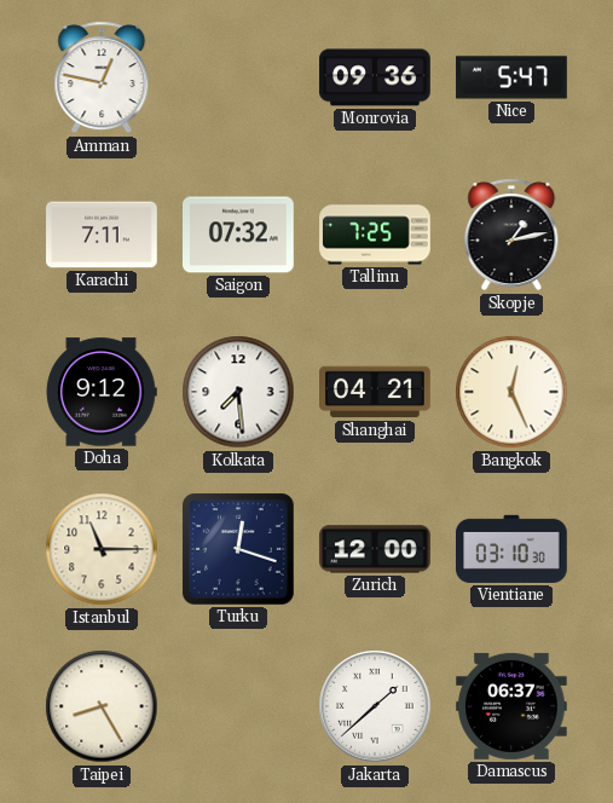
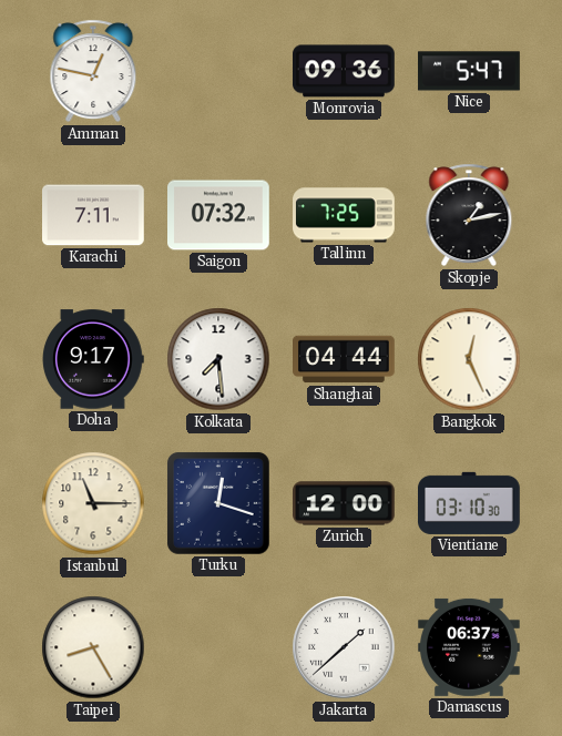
Doha: 9:12 -> 9:17 (93, 359)
Shanghai: 04:21 -> 04:44 (345, 359)
